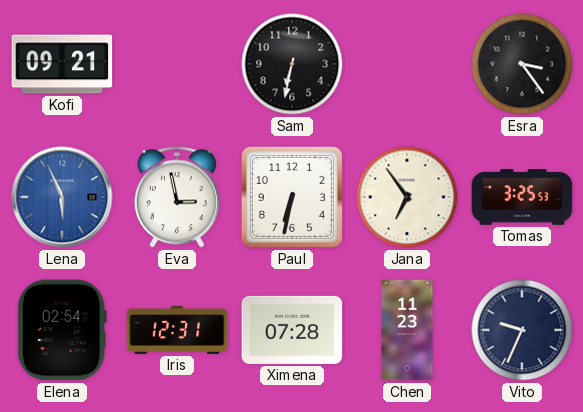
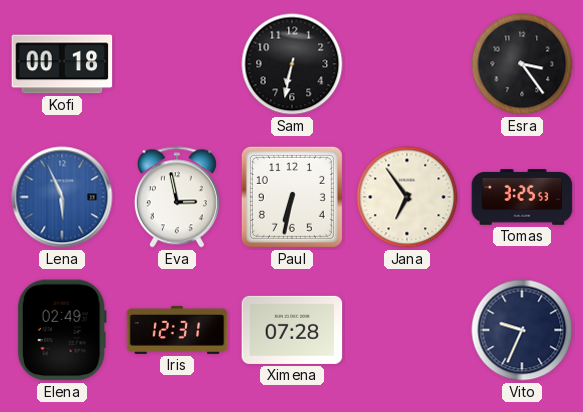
Kofi: 09:21 -> 00:18 (62, 64)
Elena: 02:54 -> 02:49 (62, 330)
Chen: 11:23 -> none (407, 330)
